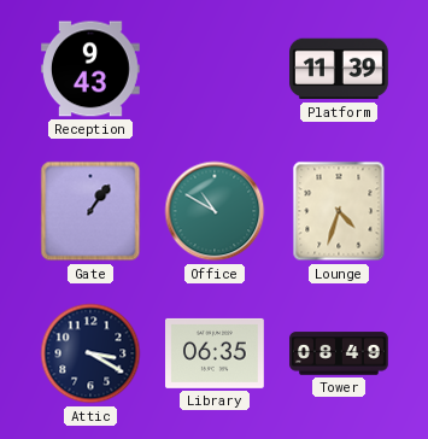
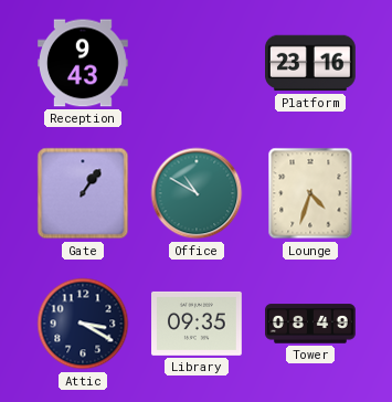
Platform: 11:39 -> 23:16 (311, 63)
Library: 06:35 -> 09:35 (198, 324)
